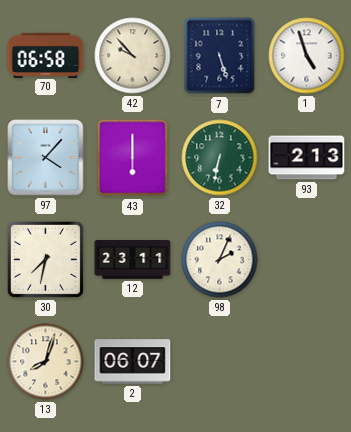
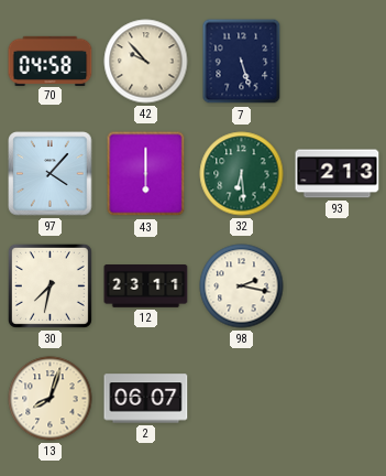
70: 06:58 -> 04:58 (51, 61)
1: 4:57 -> none (307, 56)
32: 6:32 -> 6:29 (242, 174)
98: 2:04 -> 2:17 (242, 286)
